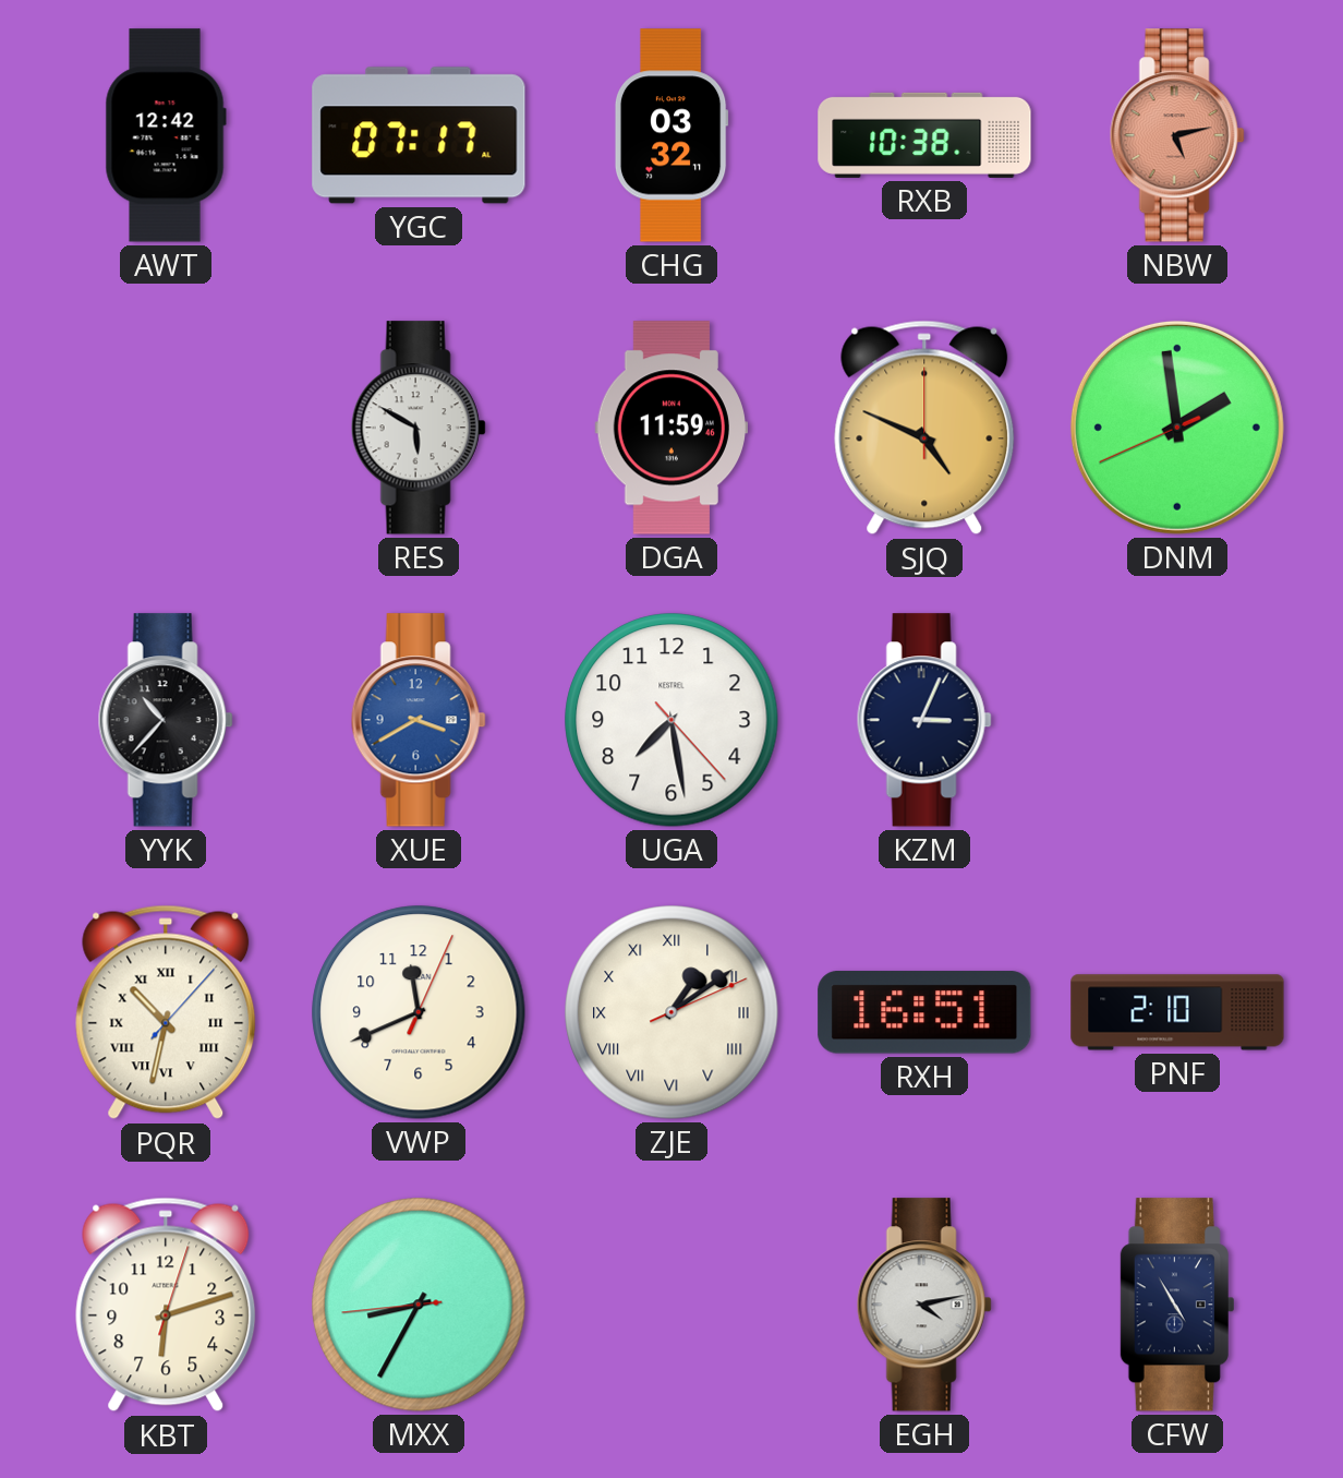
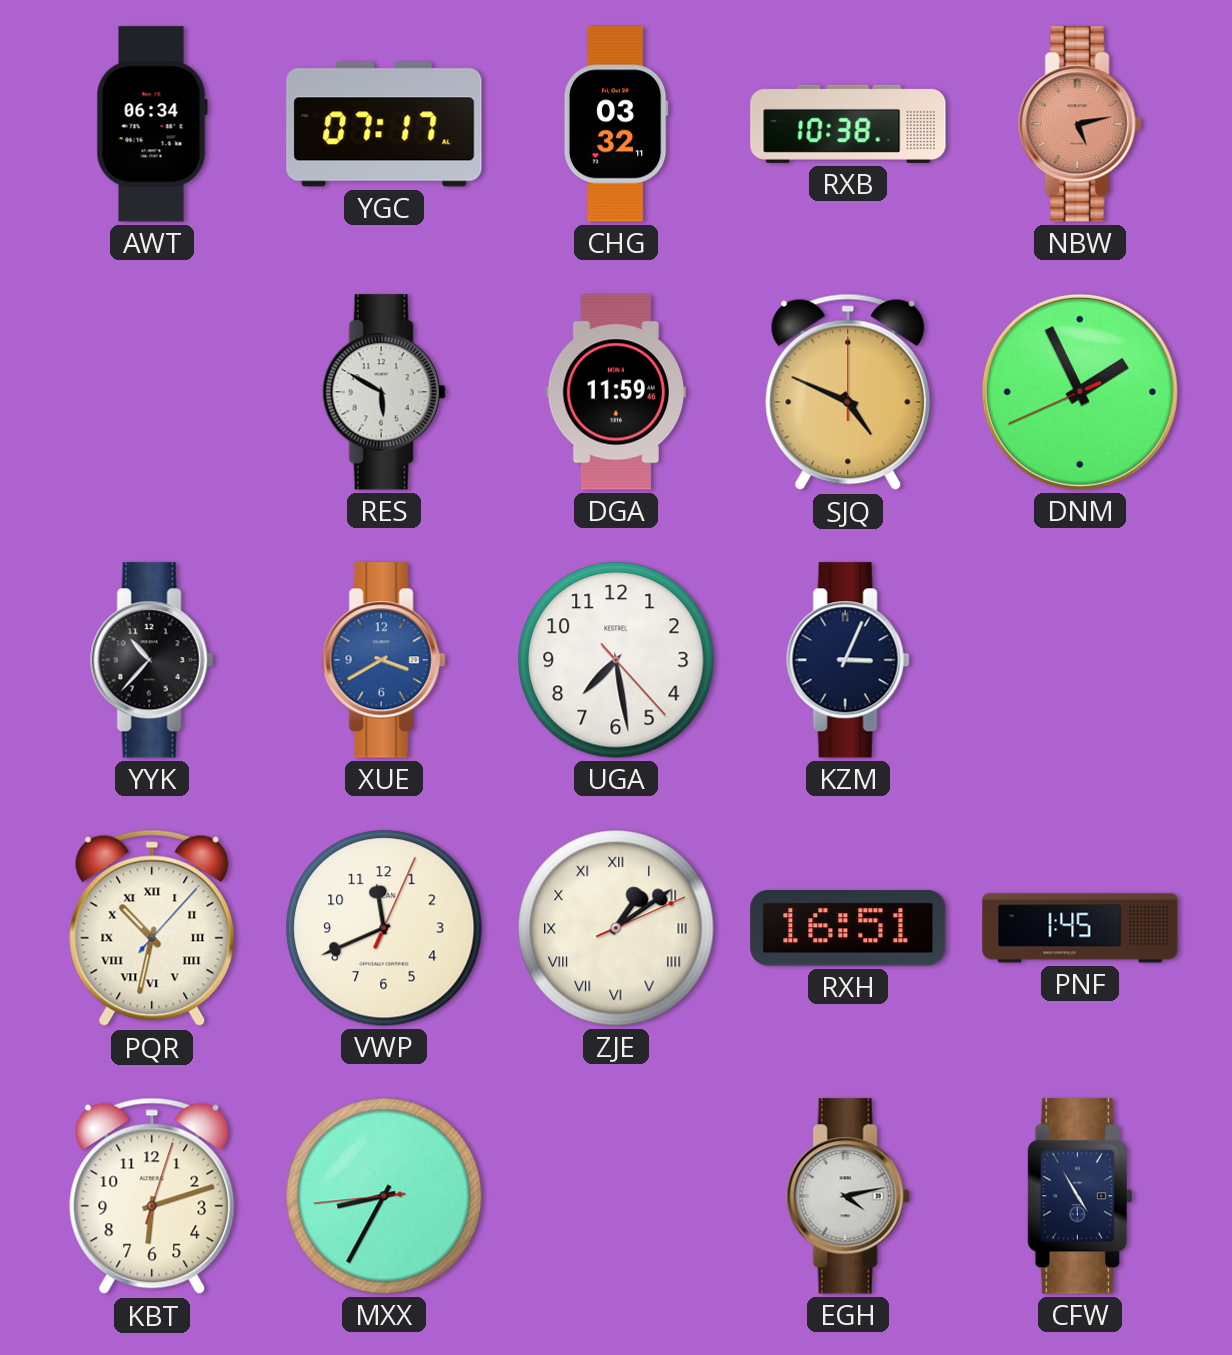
AWT: 12:42 -> 06:34 (152, 124)
DNM: 1:58 -> 1:55 (1080, 392)
PNF: 2:10 -> 1:45 (1080, 928)
